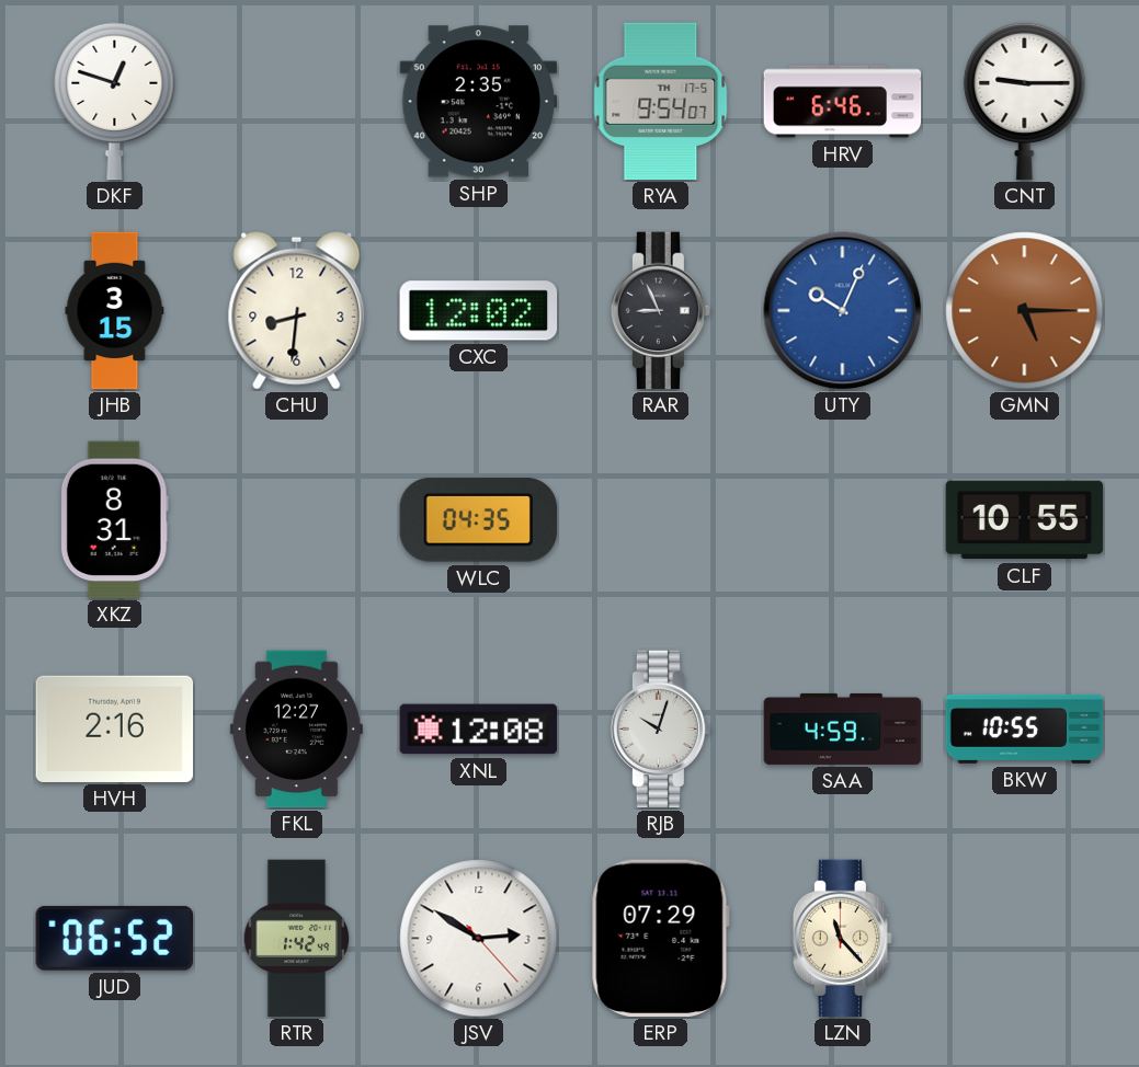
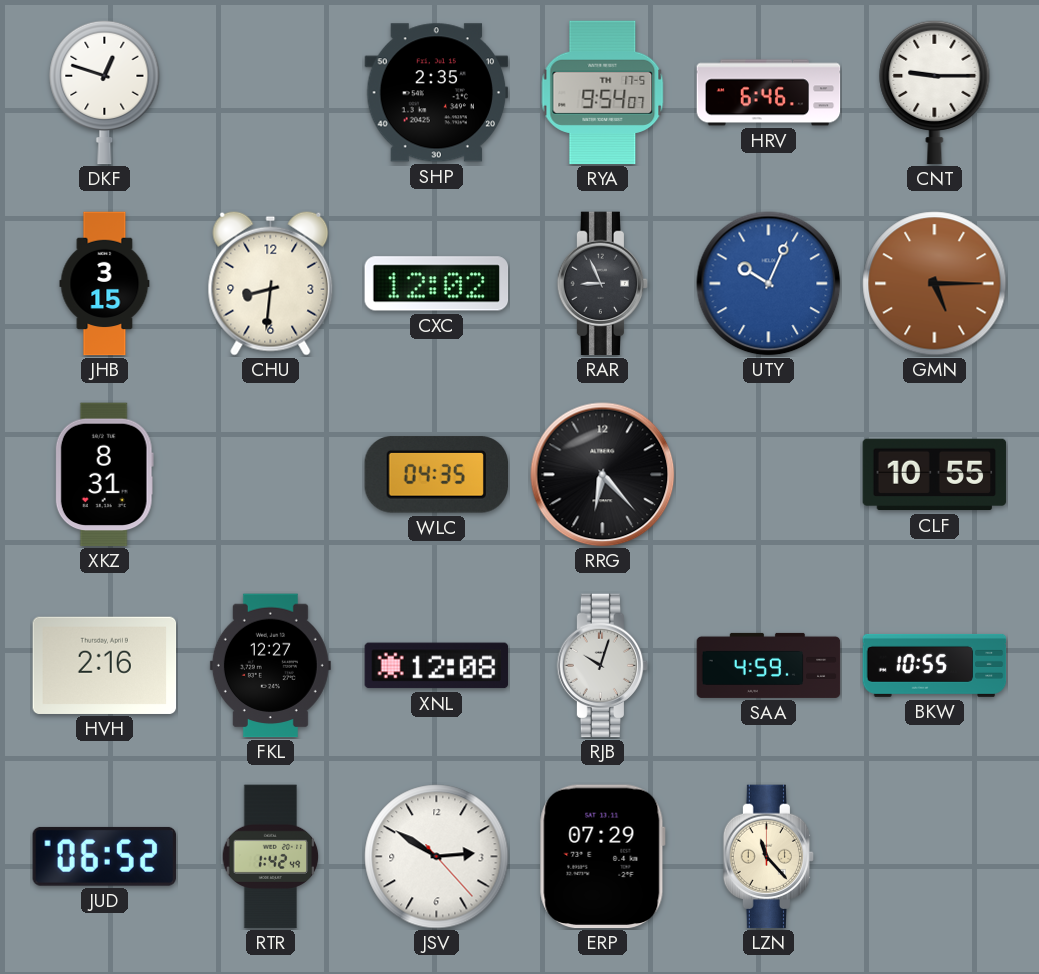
RRG: none -> 6:23 (603, 475)
